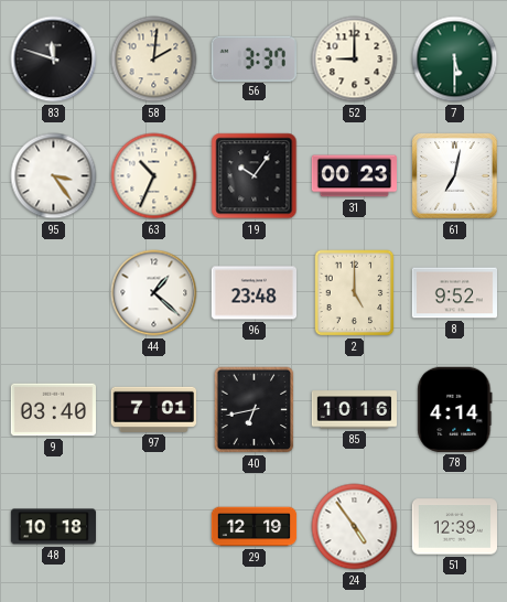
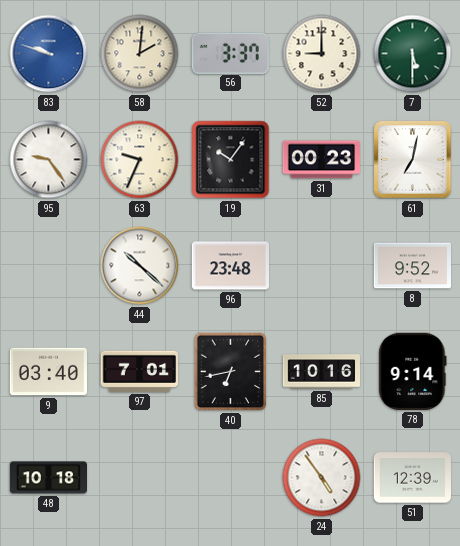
83: 11:48 -> 9:48 (49, 54)
83 dial: black -> blue (49, 54)
95: 3:24 -> 9:24 (49, 160)
63: 10:34 -> 9:34 (140, 160)
44: 1:22 -> 10:22 (140, 266)
2: 5:00 -> none (355, 293)
78: 4:14 -> 9:14 (413, 371)
29: 12:19 -> none (255, 527)
